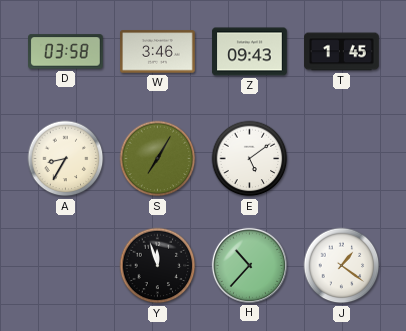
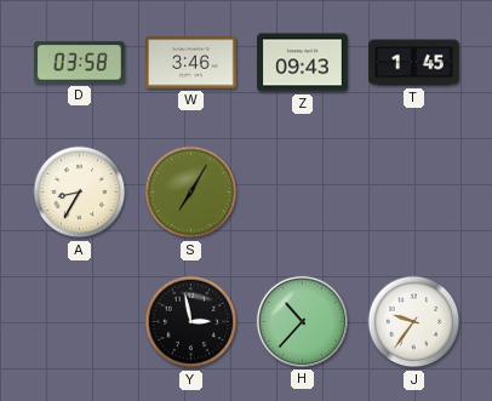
E: 5:09 -> none (250, 159)
Y: 11:57 -> 2:58 (191, 322)
J: 1:21 -> 9:36 (414, 322)
